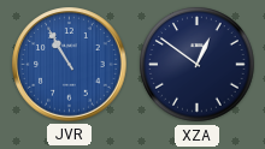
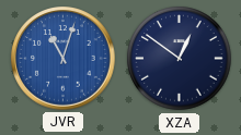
JVR: 10:55 -> 11:03 (64, 59)
